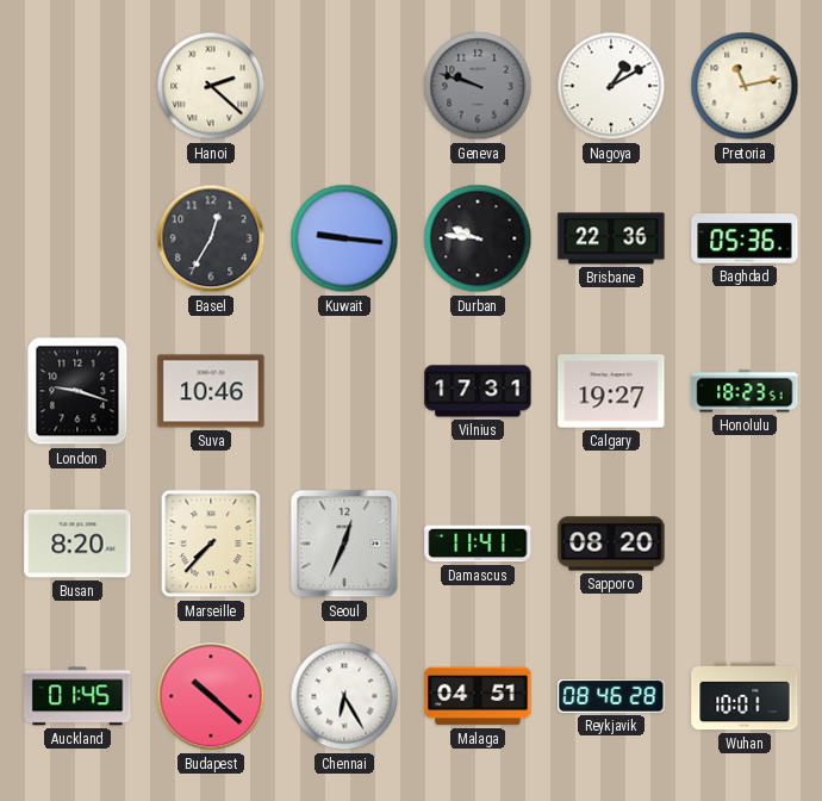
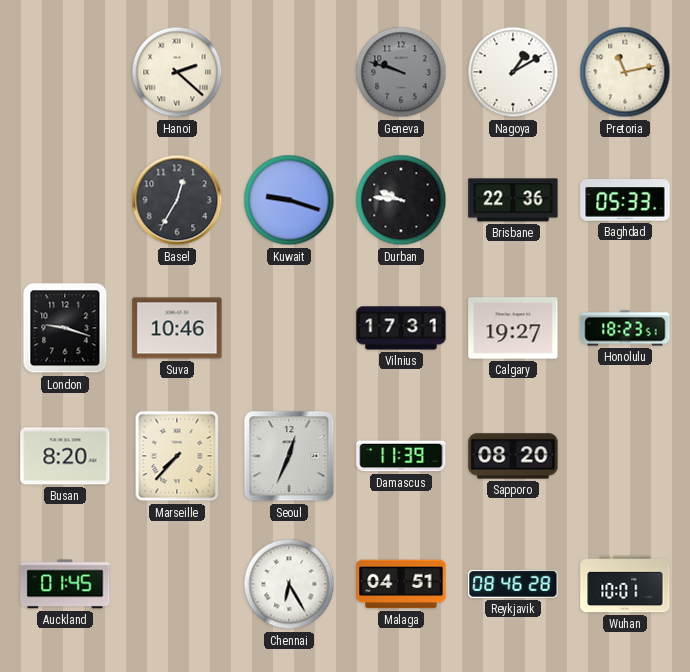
Kuwait: 9:16 -> 9:18 (289, 200)
Baghdad: 05:36 -> 05:33 (625, 200)
Damascus: 11:41 -> 11:39 (401, 456)
Budapest: 10:22 -> none (211, 696)
